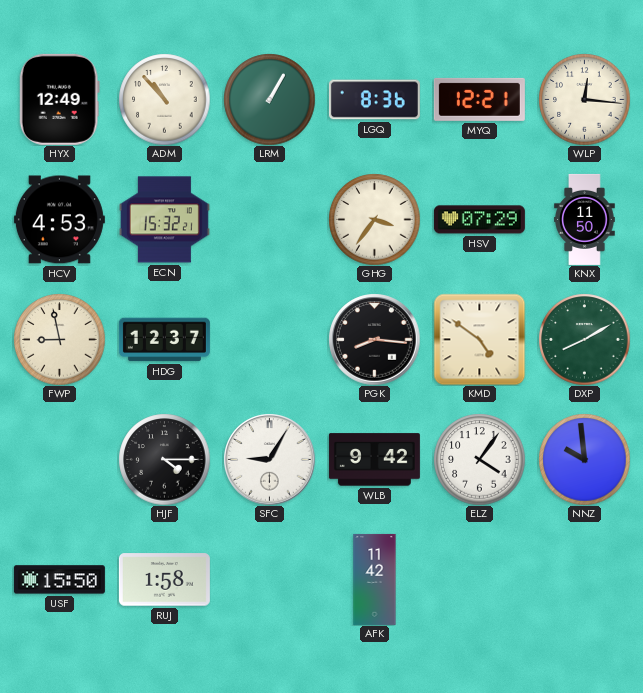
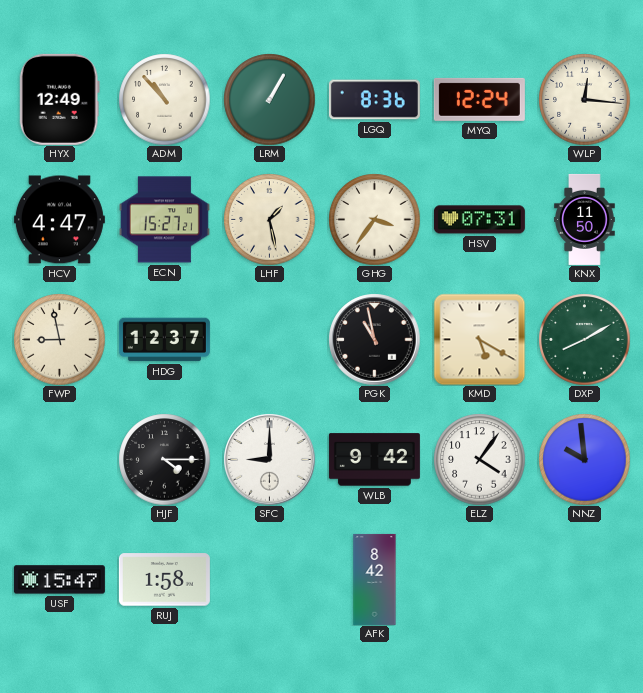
MYQ: 12:21 -> 12:24 (479, 99)
HCV: 4:53 -> 4:47 (59, 220)
ECN: 15:32 -> 15:27 (164, 220)
LHF: none -> 1:28 (269, 219)
HSV: 07:29 -> 07:31 (479, 220)
PGK: 8:16 -> 10:58 (374, 339)
KMD: 4:51 -> 5:20 (479, 339)
SFC: 9:05 -> 9:00 (269, 459)
USF: 15:50 -> 15:47 (59, 580)
AFK: 11:42 -> 8:42 (375, 579)
